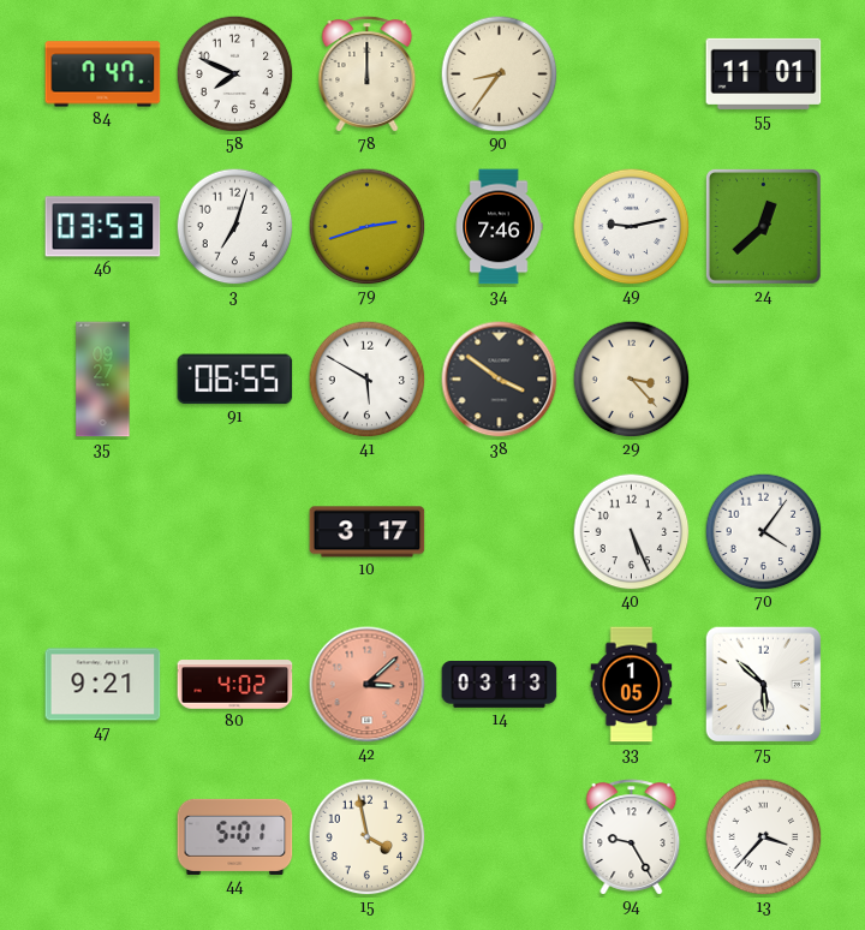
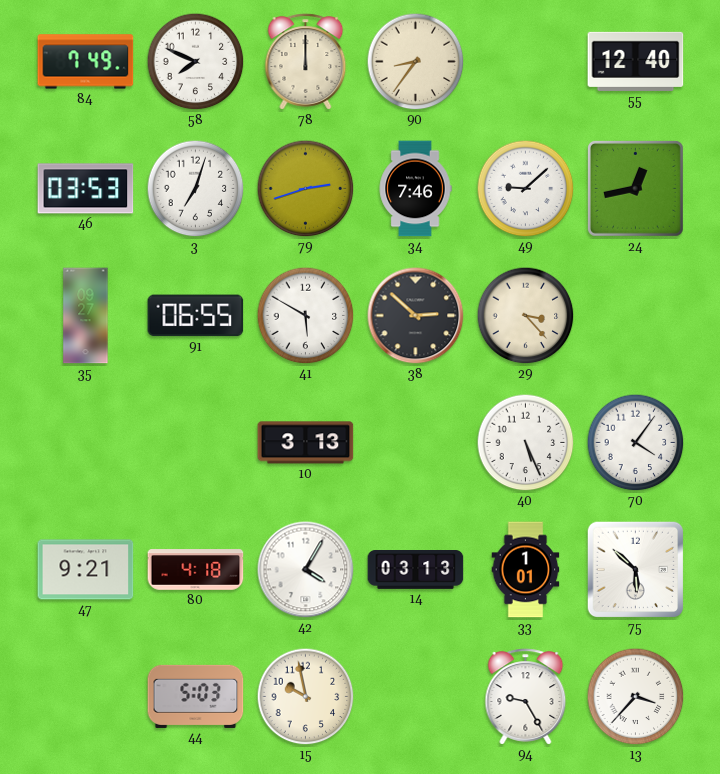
84: 7:47 -> 7:49 (86, 62)
55: 11:01 -> 12:40 (636, 61)
49: 9:13 -> 9:08 (526, 189)
24: 12:38 -> 12:43 (635, 188)
38: 3:51 -> 2:52 (416, 316)
10: 3:17 -> 3:13 (306, 443)
80: 4:02 -> 4:18 (196, 570)
42: 3:08 -> 4:05 (306, 570)
42 dial: salmon -> white (306, 570)
33: 1:05 -> 1:01 (526, 570)
44: 5:01 -> 5:03 (196, 696)
15: 3:58 -> 9:58 (306, 697)
